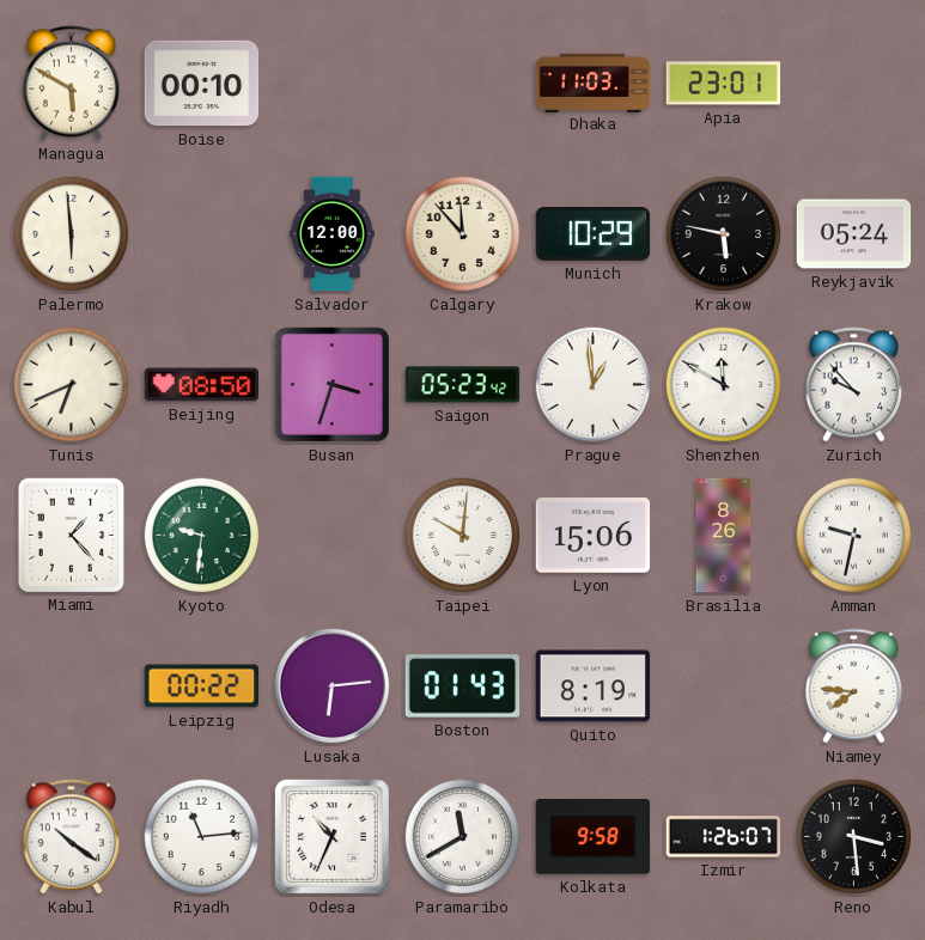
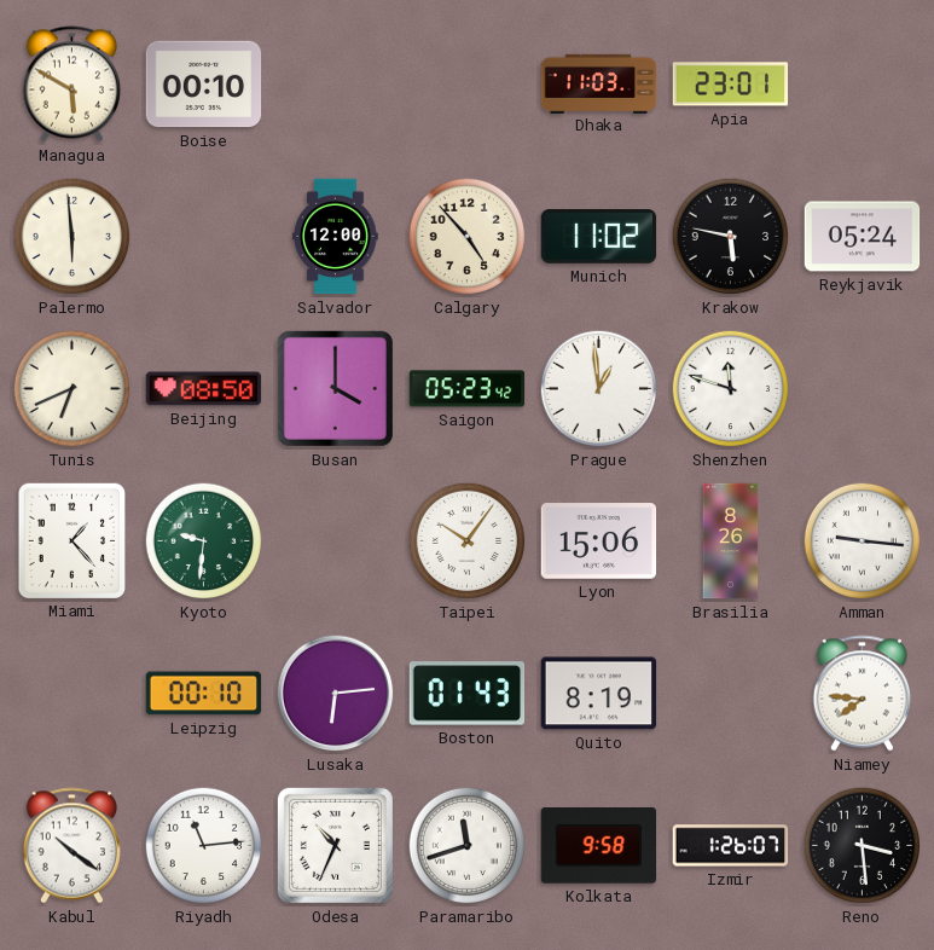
Calgary: 11:53 -> 4:53 (468, 237)
Munich: 10:29 -> 11:02 (599, 237)
Busan: 3:33 -> 4:00 (335, 388)
Shenzhen: 11:50 -> 11:48 (731, 389)
Zurich: 9:53 -> none (854, 385)
Taipei: 10:01 -> 10:06 (468, 541)
Amman: 9:32 -> 9:16 (863, 541)
Leipzig: 00:22 -> 00:10 (204, 694)
Paramaribo: 11:40 -> 11:42 (468, 846)
